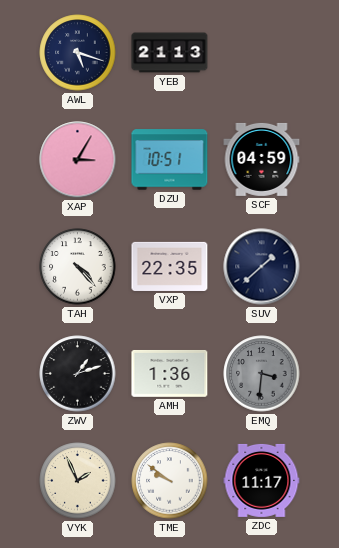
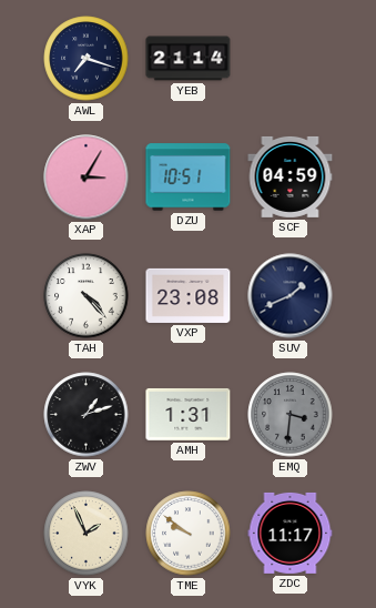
AWL: 5:18 -> 7:18 (87, 59)
YEB: 21:13 -> 21:14 (189, 59)
VXP: 22:35 -> 23:08 (189, 295)
SUV: 1:38 -> 1:41 (291, 296)
AMH: 1:36 -> 1:31 (189, 414)
